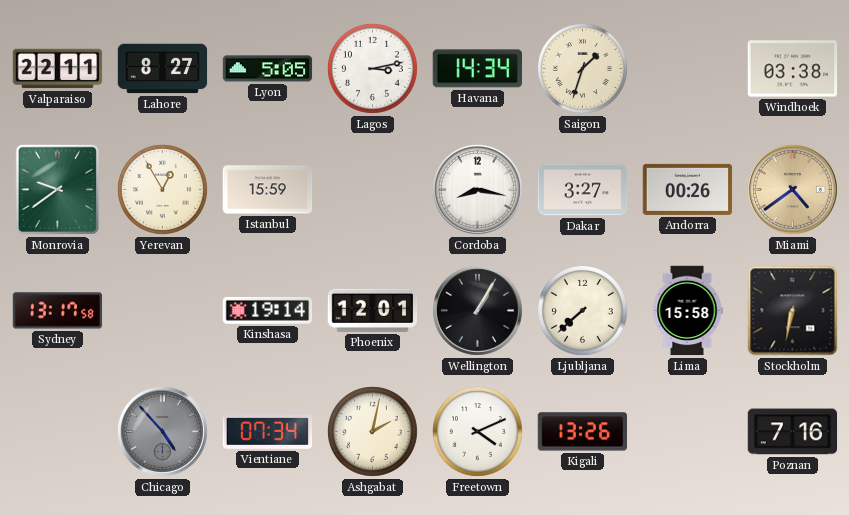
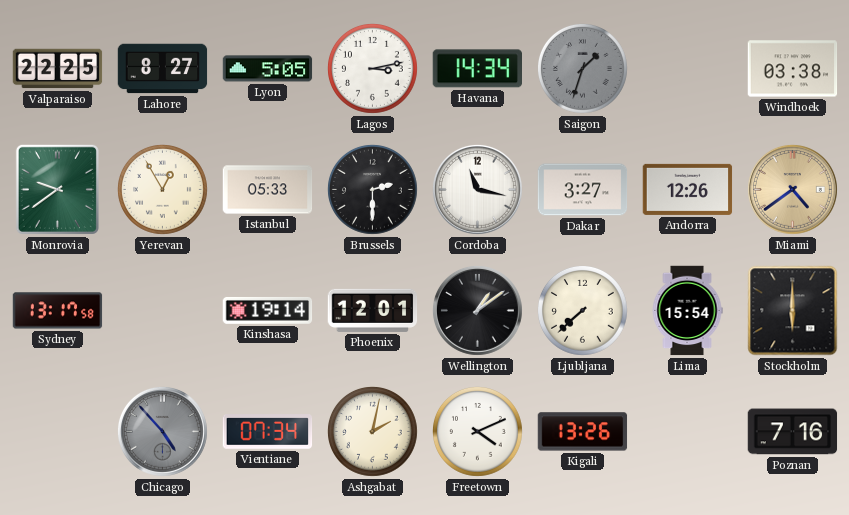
Valparaiso: 22:11 -> 22:25 (58, 69)
Saigon dial: cream -> grey (583, 69)
Istanbul: 15:59 -> 05:33 (268, 190)
Brussels: none -> 2:30 (373, 190)
Cordoba: 8:17 -> 11:17 (477, 189)
Andorra: 00:26 -> 12:26 (688, 189)
Wellington: 1:05 -> 1:09 (477, 310)
Lima: 15:58 -> 15:54 (687, 311)
Stockholm: 6:32 -> 6:00 (793, 311)
